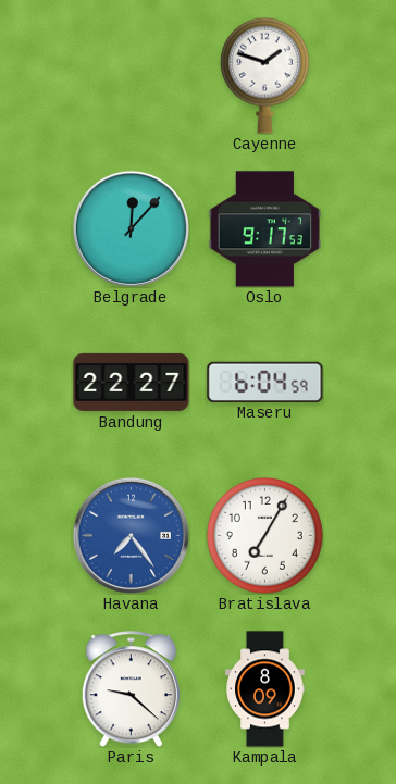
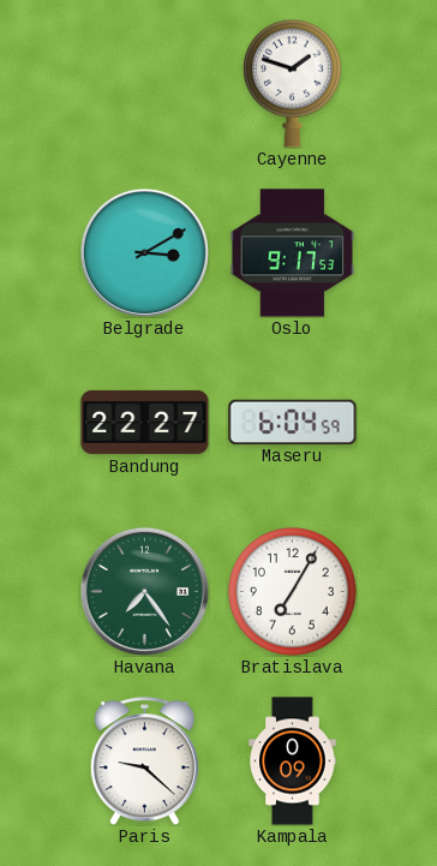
Belgrade: 12:07 -> 3:10 (144, 252)
Havana dial: blue -> green (144, 591)
Kampala: 8:09 -> 0:09 (293, 762)
